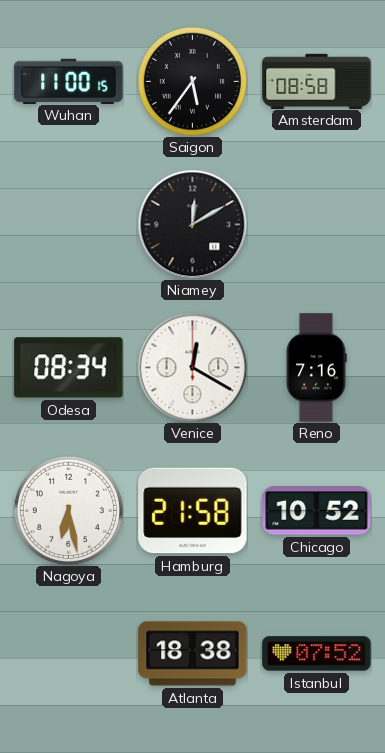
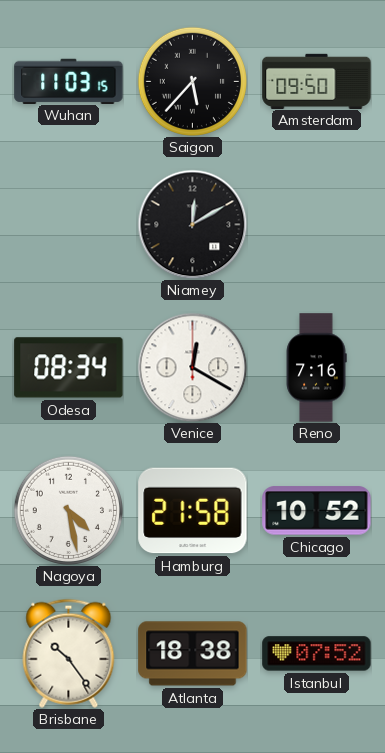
Wuhan: 11:00 -> 11:03 (69, 81)
Saigon: 5:36 -> 5:37 (192, 81)
Amsterdam: 08:58 -> 09:50 (317, 81)
Nagoya: 6:28 -> 4:28 (68, 510)
Brisbane: none -> 10:24 (69, 653)
